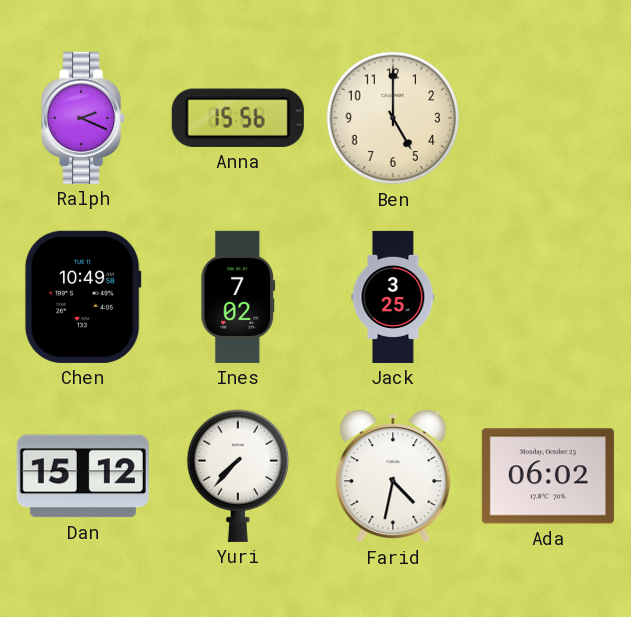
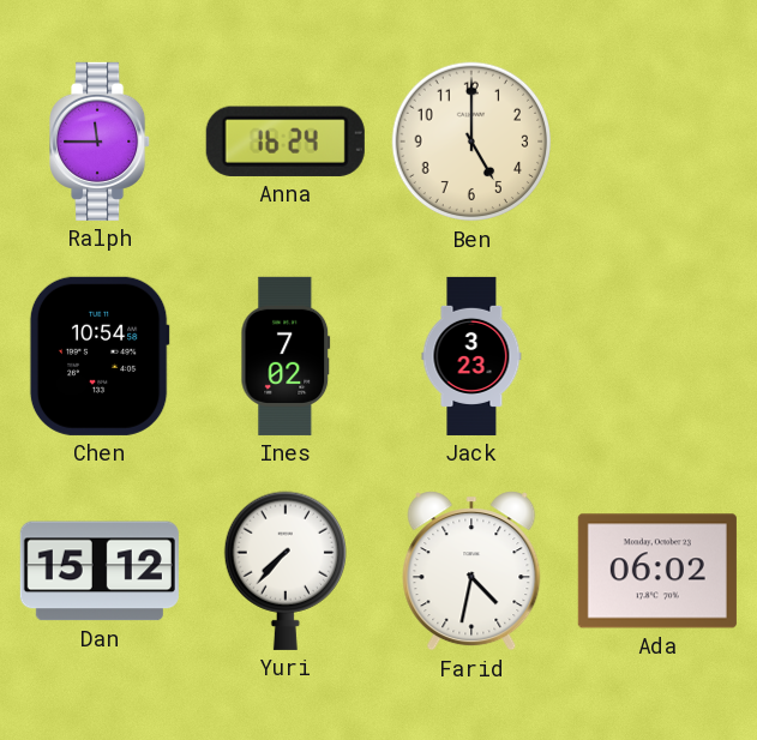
Ralph: 2:19 -> 11:45 (101, 142)
Anna: 15:56 -> 16:24 (286, 142)
Chen: 10:49 -> 10:54 (100, 356)
Jack: 3:25 -> 3:23 (471, 356)
